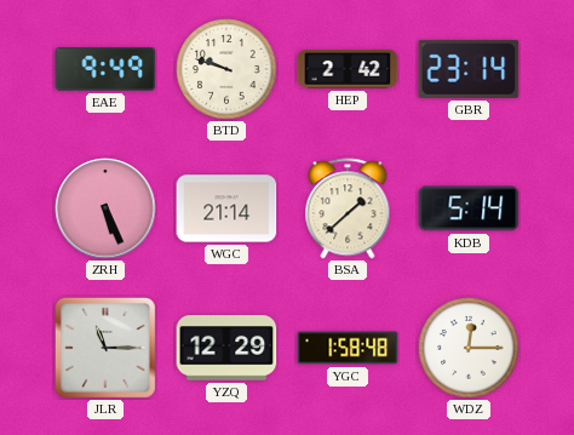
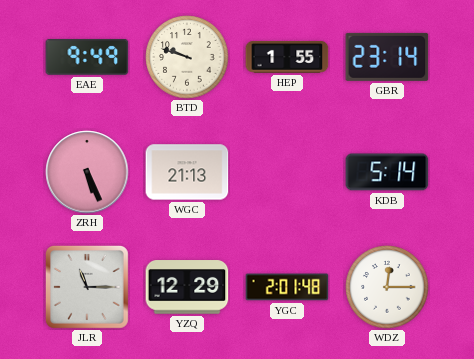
HEP: 2:42 -> 1:55 (287, 57)
WGC: 21:14 -> 21:13 (187, 172)
BSA: 1:38 -> none (348, 208)
YGC: 1:58 -> 2:01 (287, 287)
